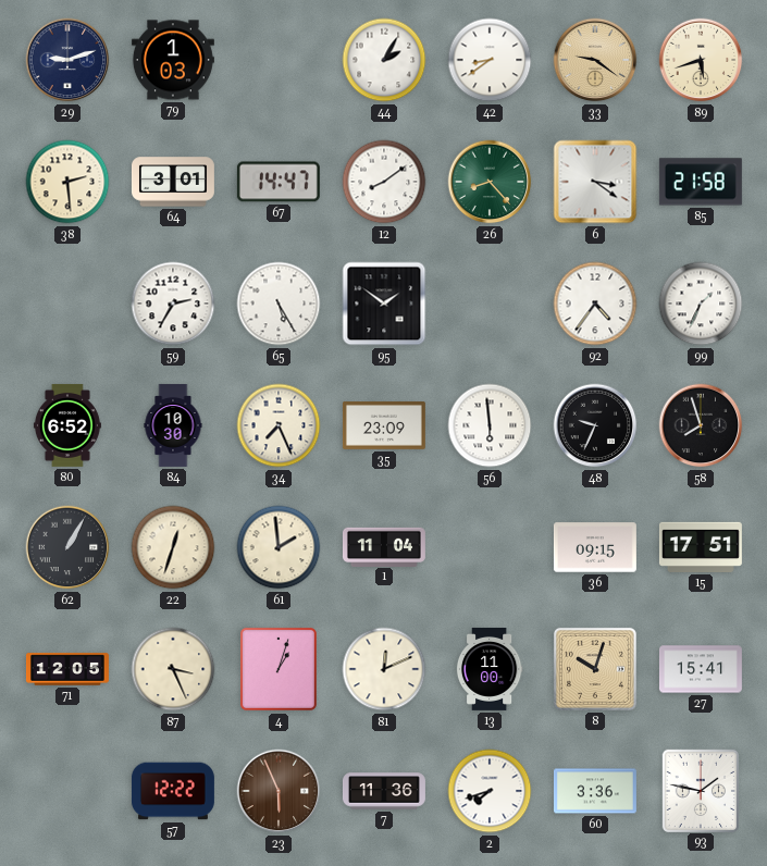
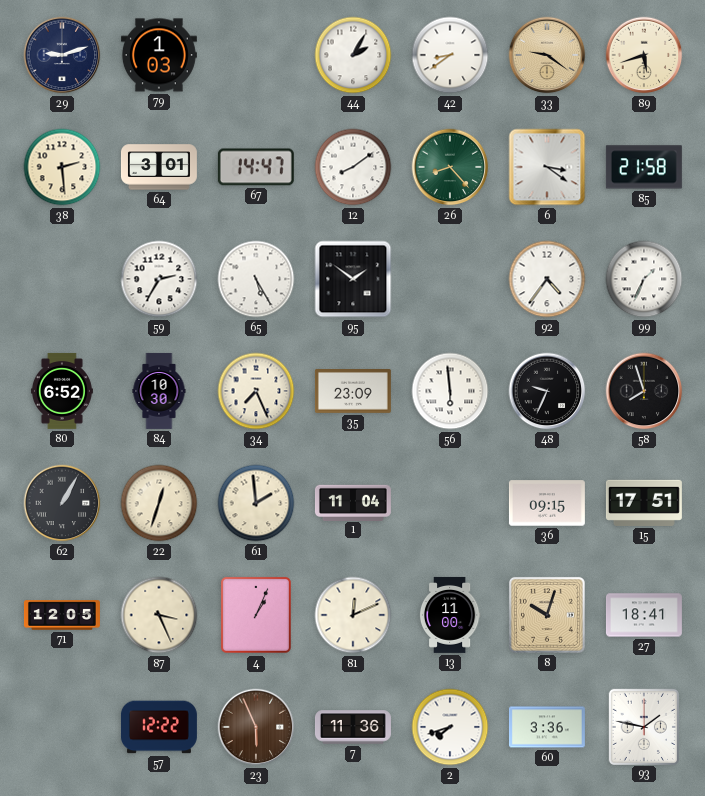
4: 1:03 -> 1:04 (256, 615)
27: 15:41 -> 18:41 (644, 615)
